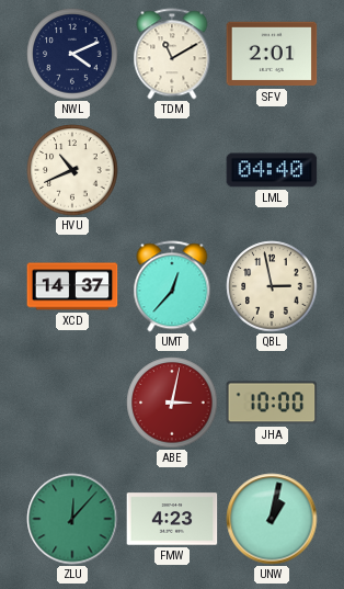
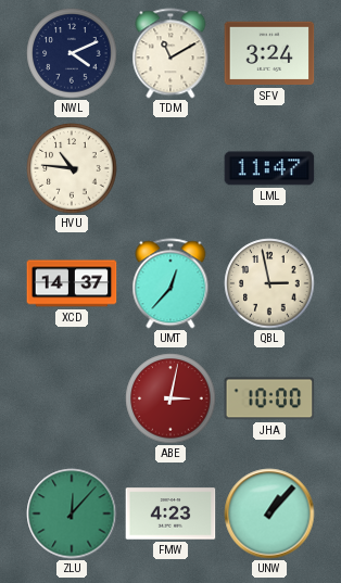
SFV: 2:01 -> 3:24 (269, 53)
HVU: 10:41 -> 10:46 (72, 168)
LML: 04:40 -> 11:47 (269, 168)
UNW: 1:02 -> 1:07 (269, 514)
